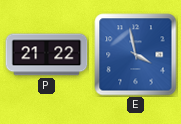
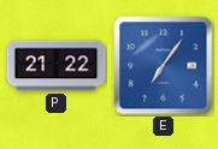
E: 3:58 -> 7:06 (164, 66)
